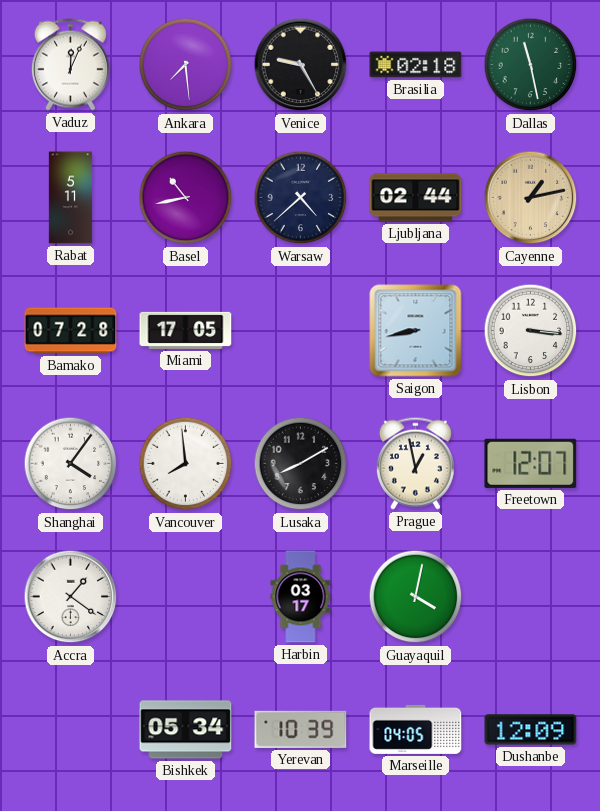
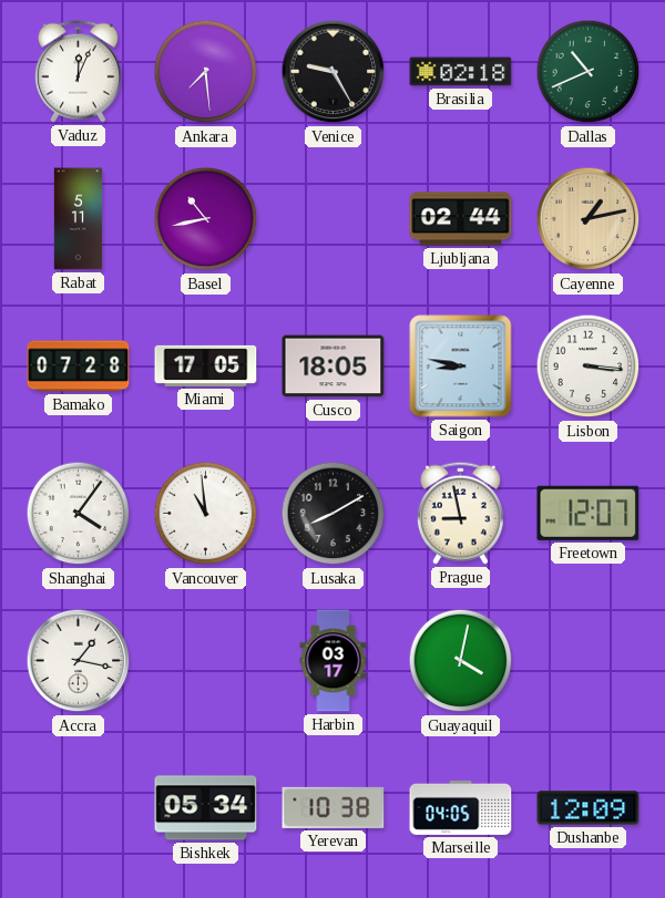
Dallas: 11:28 -> 10:41 (589, 72)
Warsaw: 4:38 -> none (301, 198)
Cusco: none -> 18:05 (334, 367)
Saigon: 8:43 -> 8:47 (461, 367)
Vancouver: 7:59 -> 10:59 (206, 514)
Prague: 12:58 -> 8:58 (460, 513)
Accra: 1:21 -> 1:17 (79, 661)
Yerevan: 10:39 -> 10:38 (334, 807)
